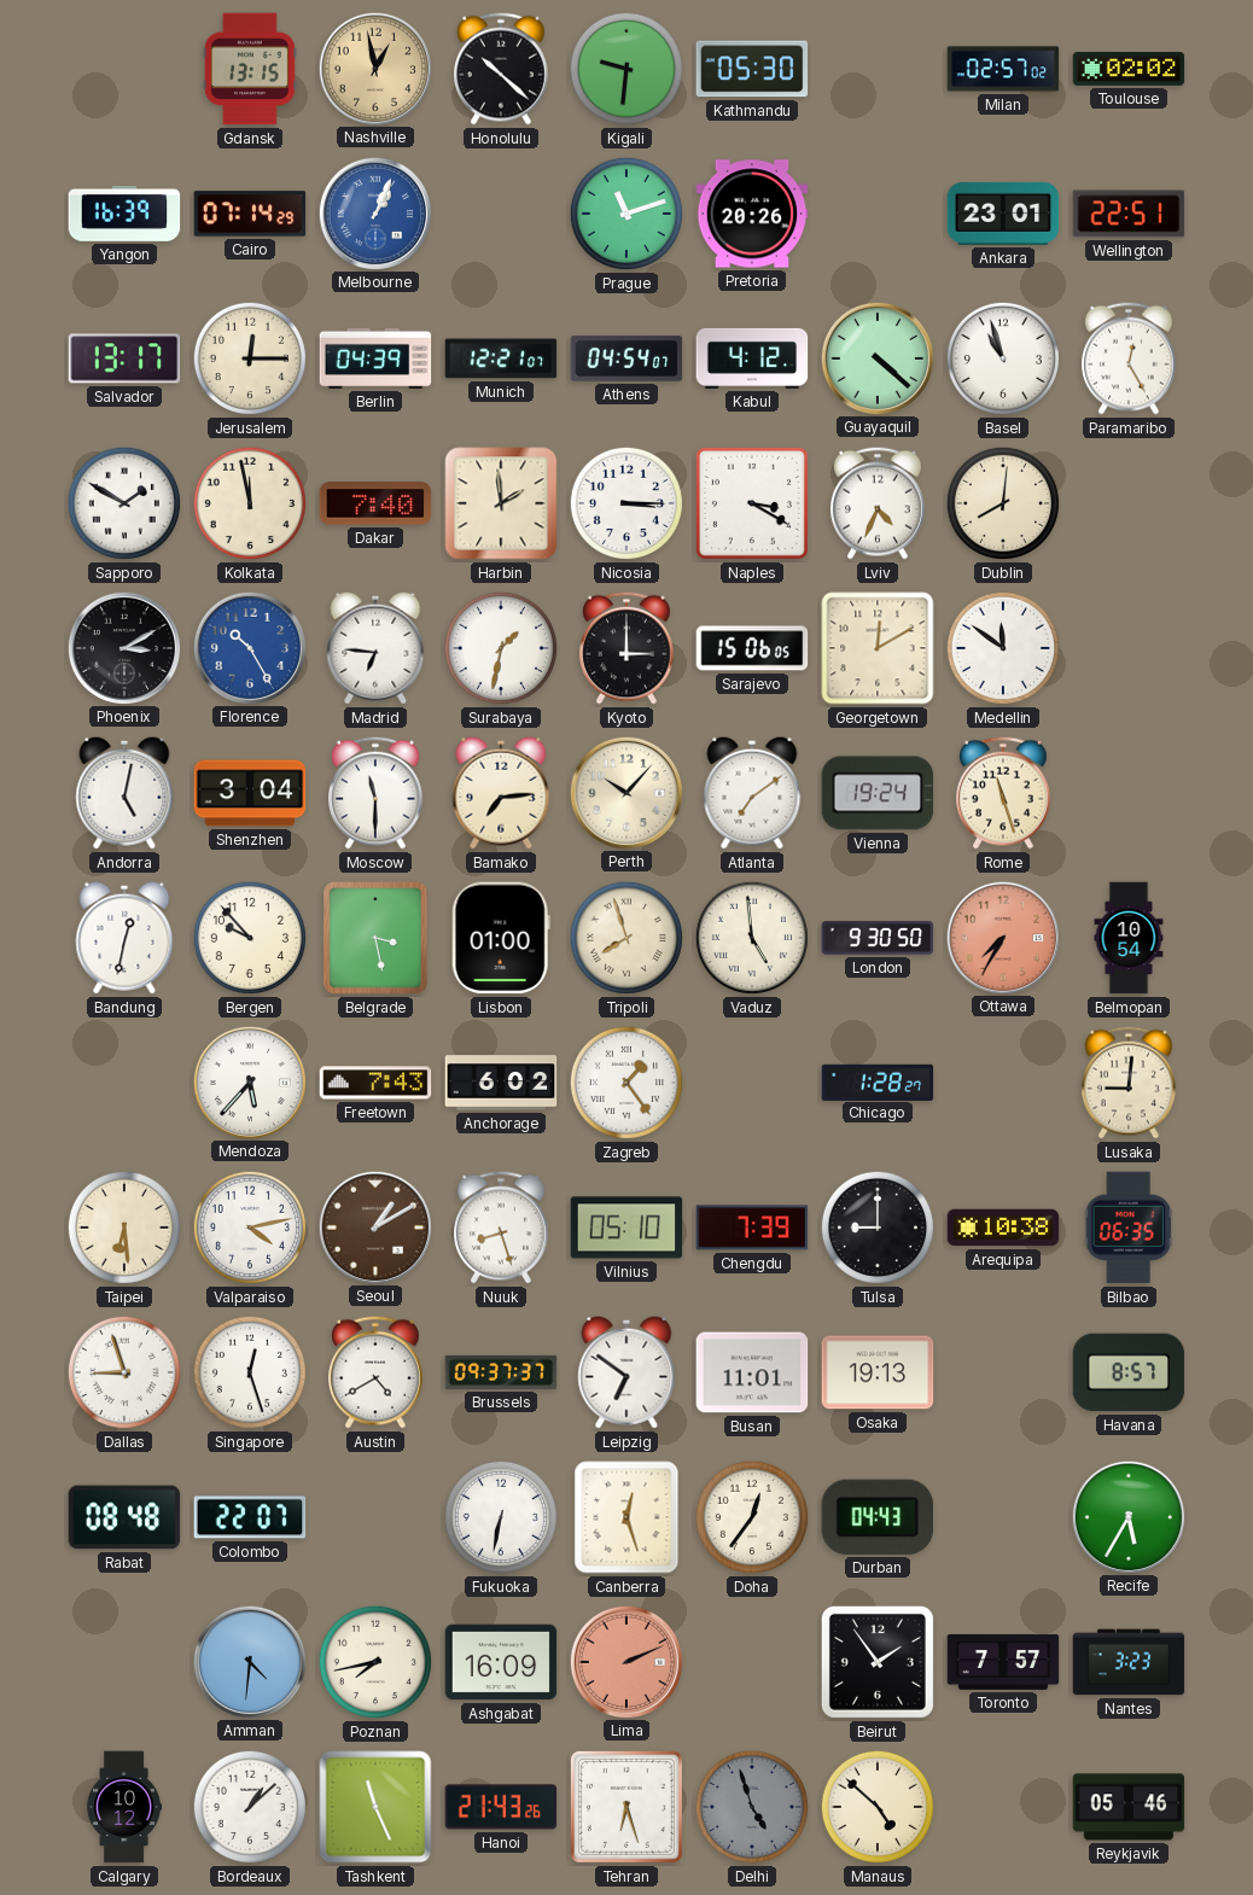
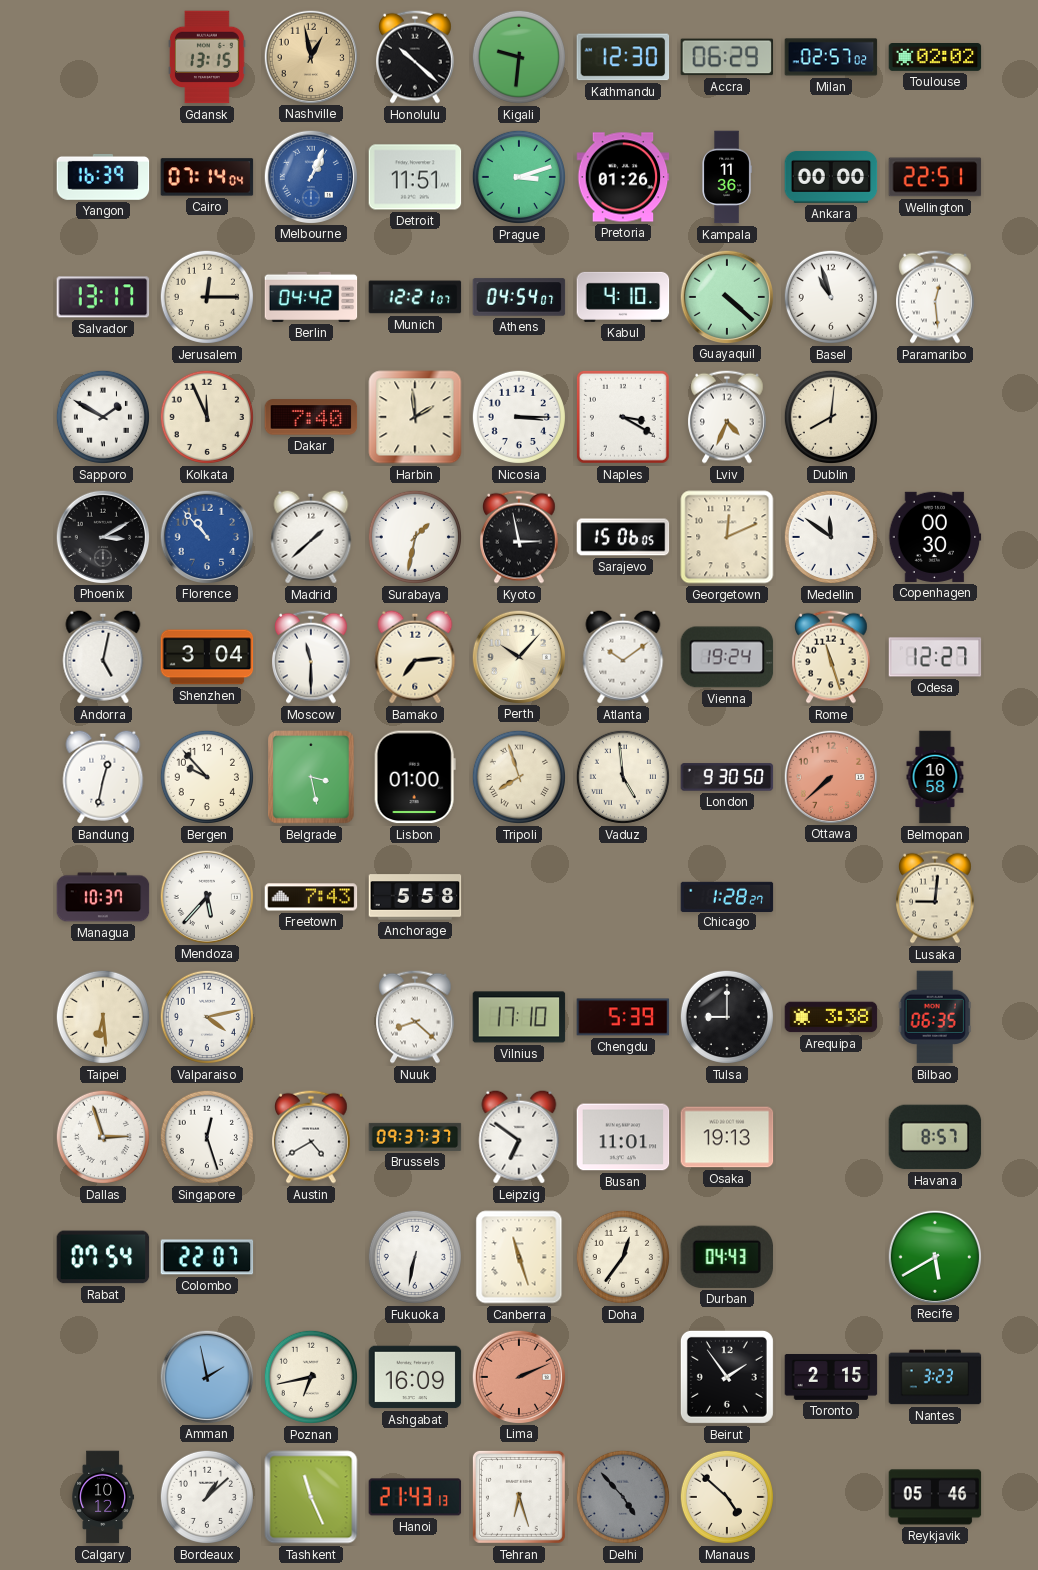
Kathmandu: 05:30 -> 12:30 (623, 57)
Accra: none -> 06:29 (727, 57)
Cairo: 07:14:29 -> 07:14:04 (207, 177)
Detroit: none -> 11:51 (415, 177)
Prague: 11:12 -> 3:12 (519, 177)
Pretoria: 20:26 -> 01:26 (623, 177)
Kampala: none -> 11:36 (727, 177)
Ankara: 23:01 -> 00:00 (831, 177)
Berlin: 04:39 -> 04:42 (311, 297)
Kabul: 4:12 -> 4:10 (623, 297)
Paramaribo: 12:25 -> 12:29 (936, 297)
Kolkata: 11:58 -> 11:56 (207, 417)
Florence: 10:25 -> 10:53 (206, 536)
Madrid: 6:46 -> 1:38 (311, 537)
Kyoto: 3:00 -> 2:58 (520, 537)
Georgetown: 12:10 -> 12:11 (727, 537)
Copenhagen: none -> 00:30 (935, 537)
Atlanta: 7:09 -> 10:09 (623, 657)
Odesa: none -> 12:27 (935, 657)
Ottawa: 7:35 -> 7:38 (830, 776)
Belmopan: 10:54 -> 10:58 (935, 777)
Managua: none -> 10:37 (103, 897)
Anchorage: 6:02 -> 5:58 (415, 897)
Zagreb: 1:24 -> none (626, 1083)
Seoul: 1:10 -> none (374, 1226)
Nuuk: 8:27 -> 8:22 (416, 1017)
Vilnius: 05:10 -> 17:10 (519, 1017)
Chengdu: 7:39 -> 5:39 (623, 1017)
Arequipa: 10:38 -> 3:38 (831, 1017)
Dallas: 8:57 -> 2:57 (103, 1137)
Rabat: 08:48 -> 07:54 (103, 1257)
Canberra: 12:27 -> 11:27 (519, 1257)
Recife: 5:35 -> 5:40 (934, 1256)
Amman: 4:31 -> 1:58 (206, 1376)
Poznan: 7:43 -> 6:43 (311, 1377)
Toronto: 7:57 -> 2:15 (831, 1378)
Hanoi: 21:43:26 -> 21:43:13 (415, 1497)
Delhi: 4:57 -> 4:53 (623, 1497)
